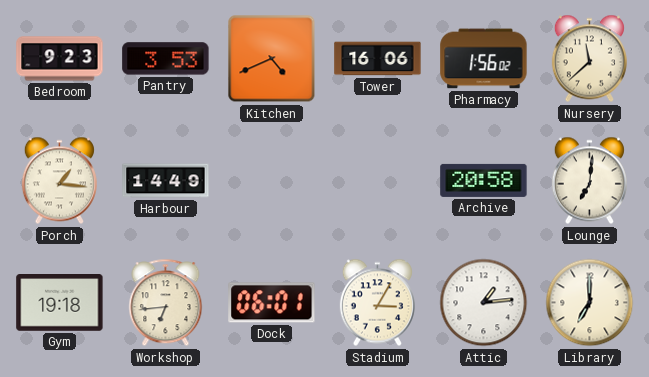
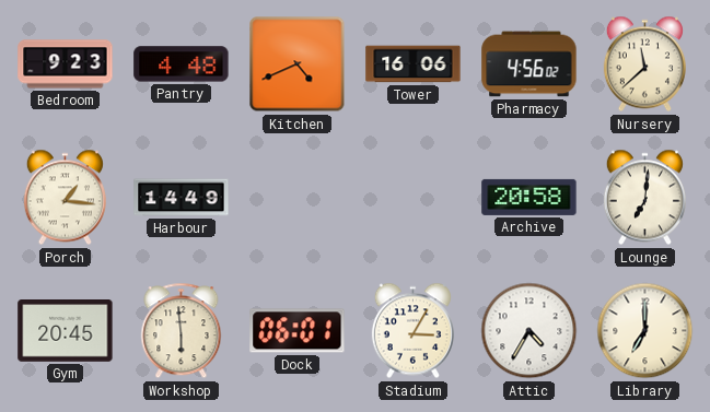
Pantry: 3:53 -> 4:48 (182, 64)
Pharmacy: 1:56 -> 4:56 (529, 64)
Gym: 19:18 -> 20:45 (66, 331)
Workshop: 6:44 -> 5:59 (182, 331)
Attic: 1:14 -> 4:35 (529, 331)
